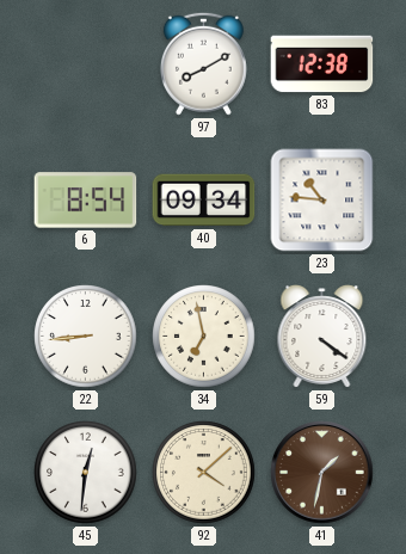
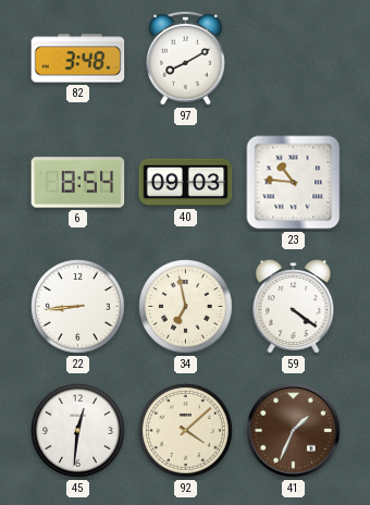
82: none -> 3:48 (78, 59)
83: 12:38 -> none (322, 64)
40: 09:34 -> 09:03 (186, 183)
41: 1:32 -> 1:34 (294, 431)
